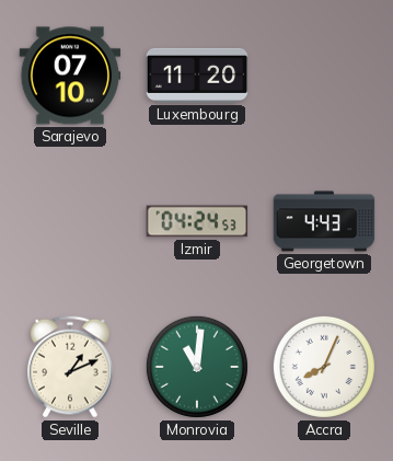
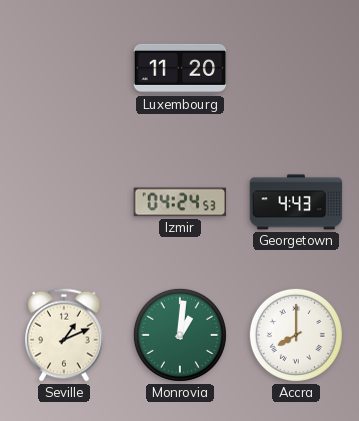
Sarajevo: 07:10 -> none (70, 76)
Monrovia: 11:01 -> 1:01 (180, 335)
Accra: 8:04 -> 8:00 (296, 335)
